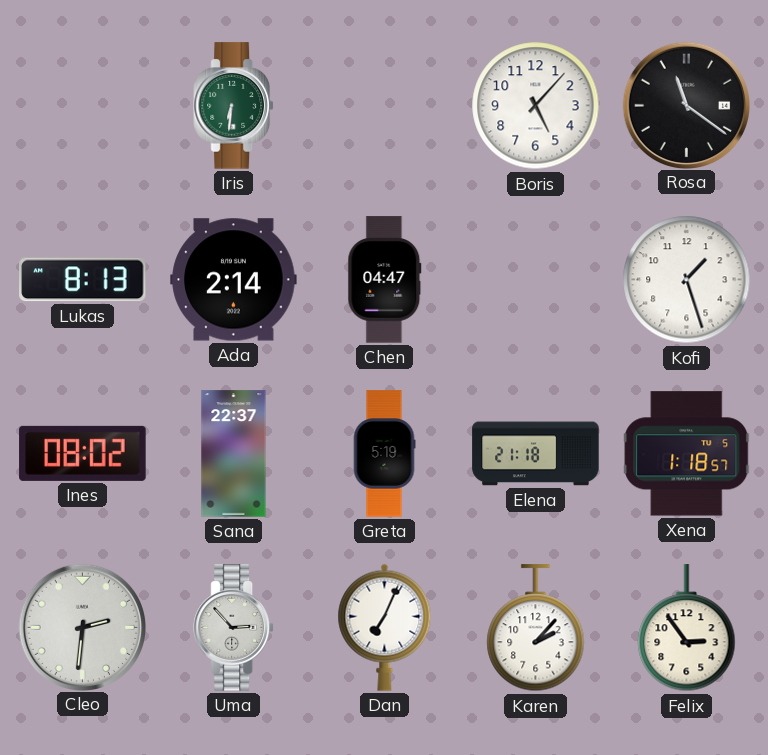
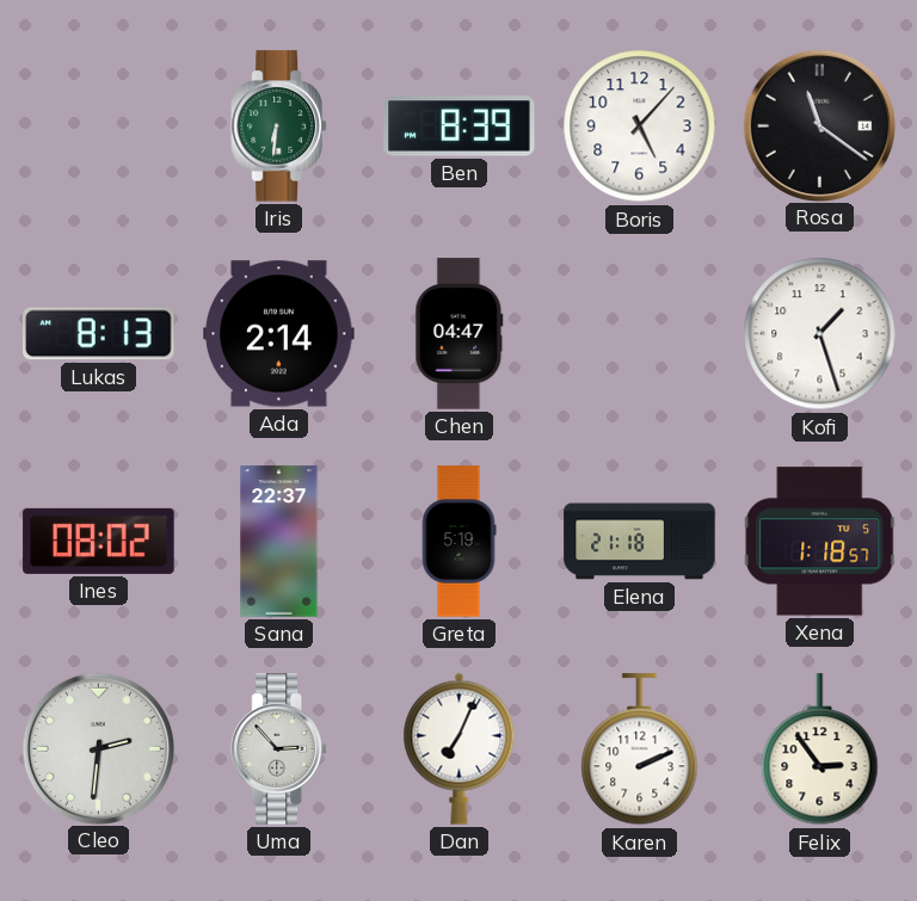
Ben: none -> 8:39 (460, 126)
Karen: 2:07 -> 2:11 (640, 749)
